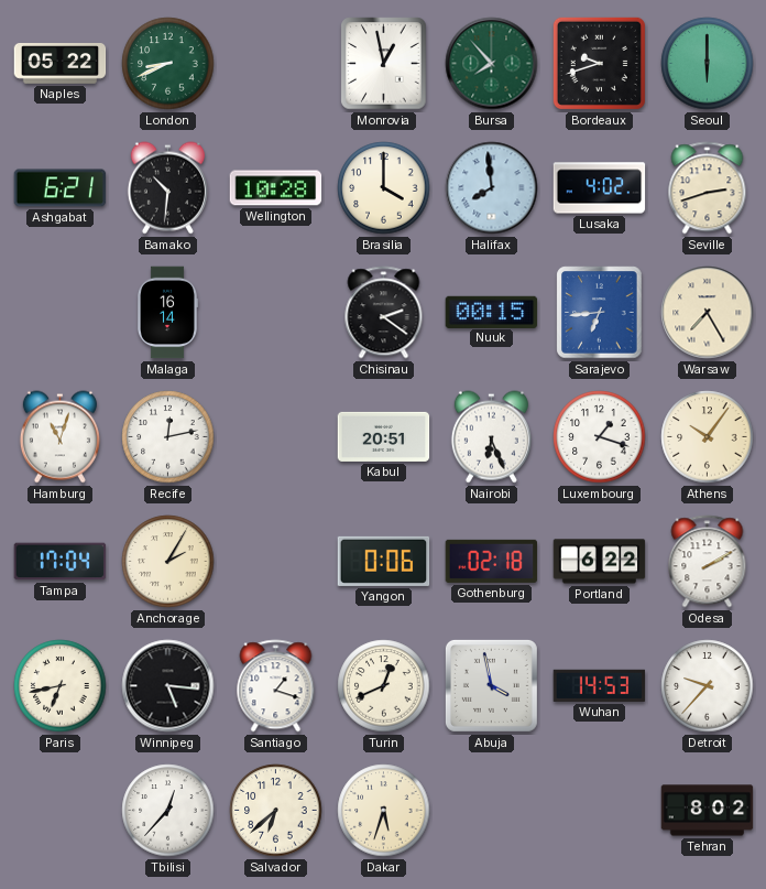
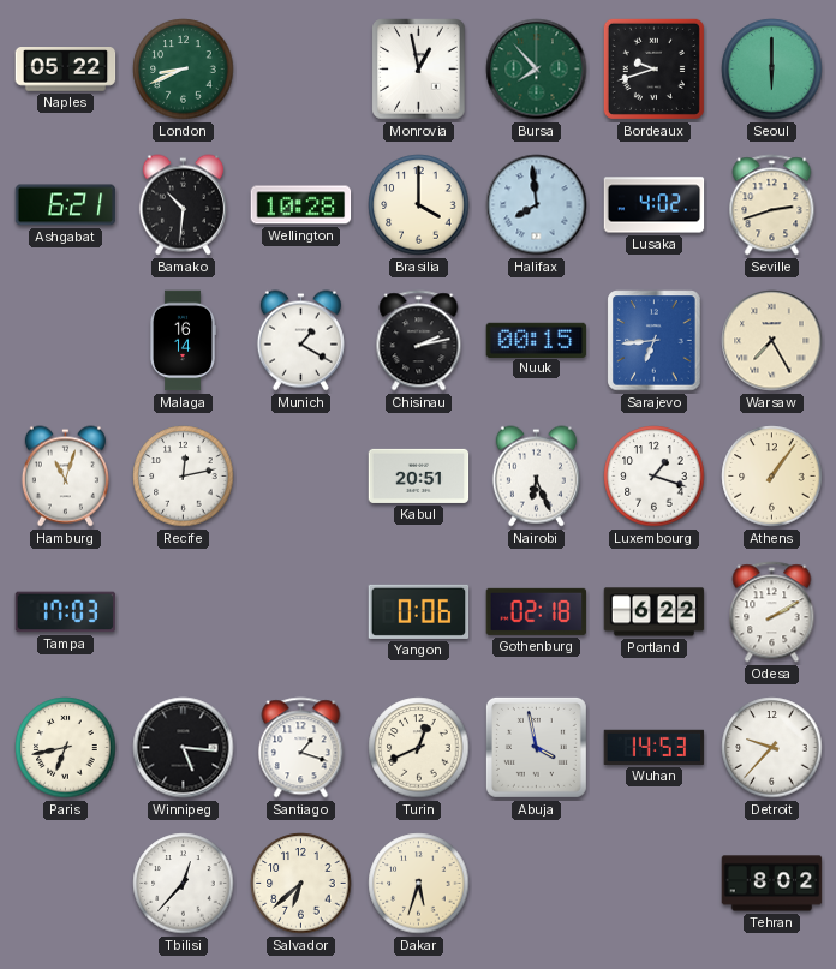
Munich: none -> 1:20 (300, 341)
Chisinau: 2:21 -> 2:13 (419, 341)
Athens: 10:06 -> 1:06 (772, 477)
Tampa: 17:04 -> 17:03 (66, 612)
Anchorage: 2:05 -> none (168, 562)
